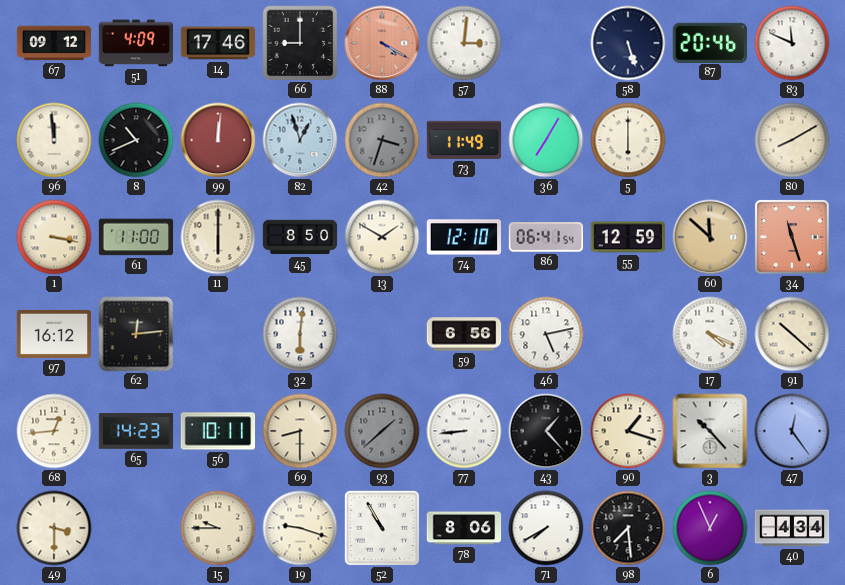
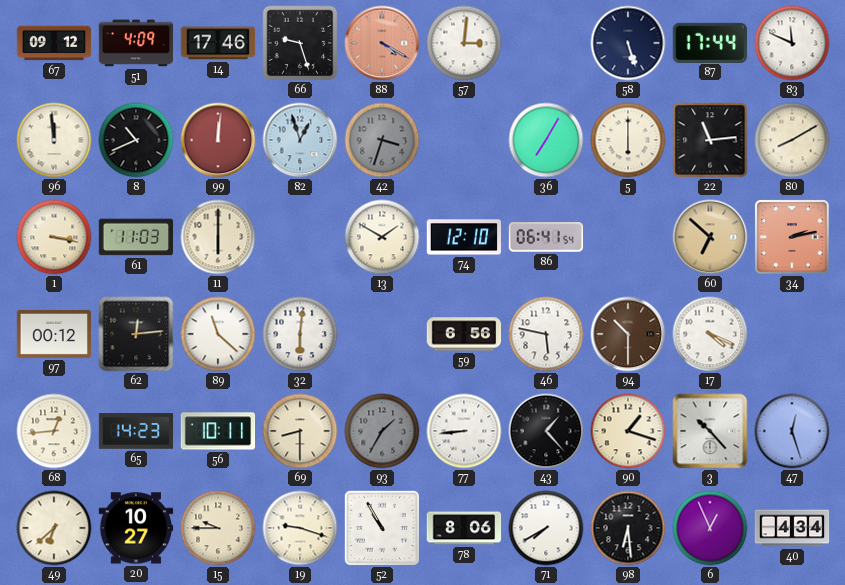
66: 9:00 -> 9:27 (300, 43)
87: 20:46 -> 17:44 (710, 42)
73: 11:49 -> none (464, 140)
22: none -> 11:14 (710, 140)
61: 11:00 -> 11:03 (136, 237)
45: 8:50 -> none (300, 237)
55: 12:59 -> none (628, 237)
60: 11:52 -> 6:52 (710, 237)
34: 11:27 -> 2:13 (792, 237)
97: 16:12 -> 00:12 (54, 334)
89: none -> 11:22 (218, 334)
46: 5:13 -> 5:47 (546, 334)
94: none -> 10:30 (628, 334)
91: 10:22 -> none (792, 334)
93: 1:38 -> 1:35 (382, 431)
47: 12:24 -> 12:27 (792, 431)
49: 3:30 -> 6:38 (54, 528)
20: none -> 10:27 (136, 528)
98: 7:29 -> 6:29 (628, 528)
